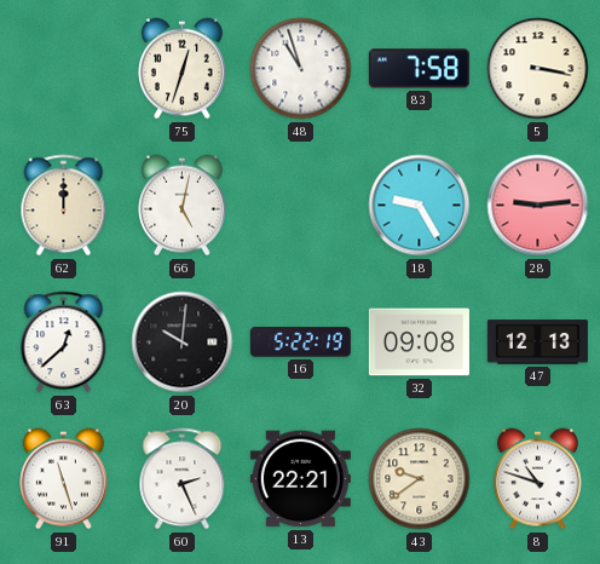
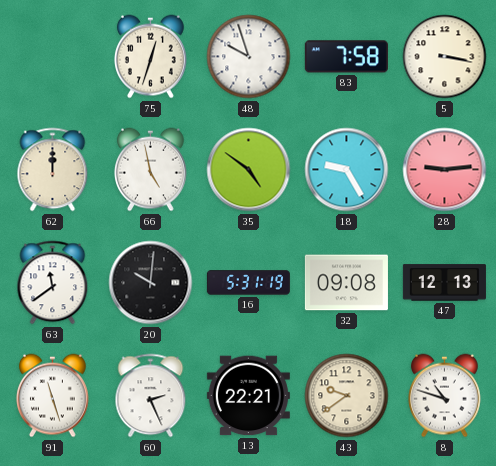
48: 10:57 -> 9:57 (249, 57)
66: 5:02 -> 4:58 (150, 170)
35: none -> 4:51 (249, 170)
63: 12:38 -> 11:39 (53, 283)
16: 5:22 -> 5:31 (248, 283)
